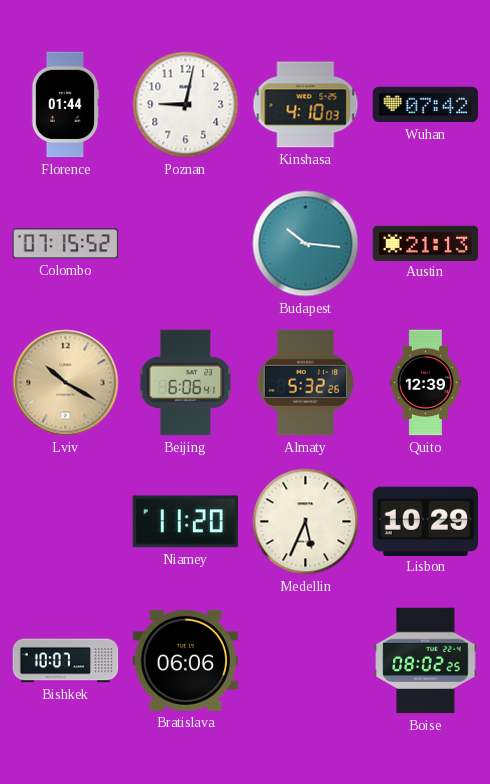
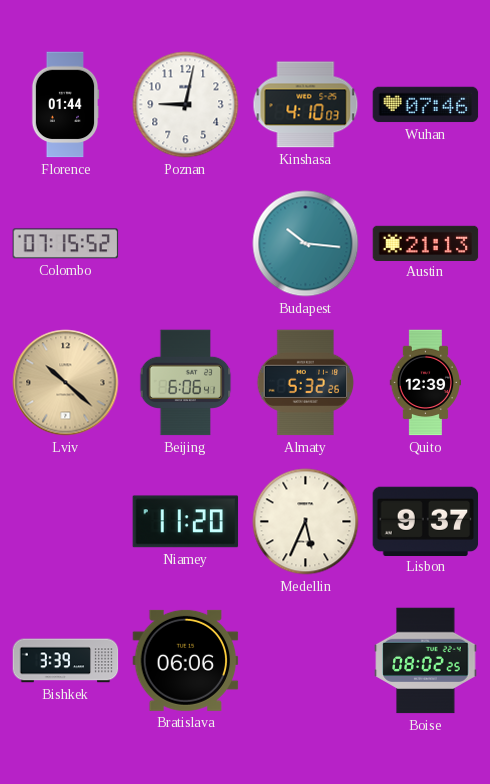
Wuhan: 07:42 -> 07:46 (426, 105)
Lviv: 10:20 -> 10:22 (66, 383)
Lisbon: 10:29 -> 9:37 (426, 521)
Bishkek: 10:07 -> 3:39 (66, 661)
